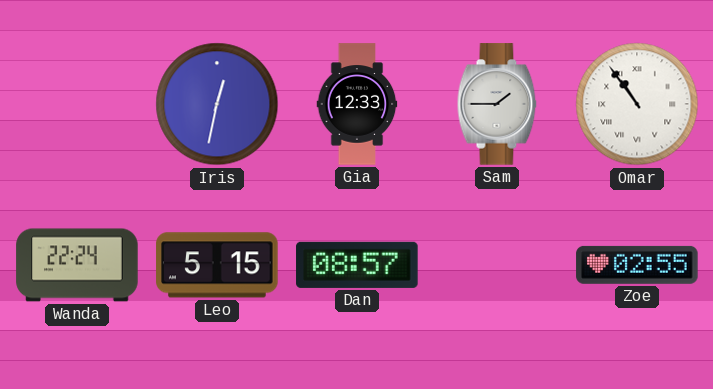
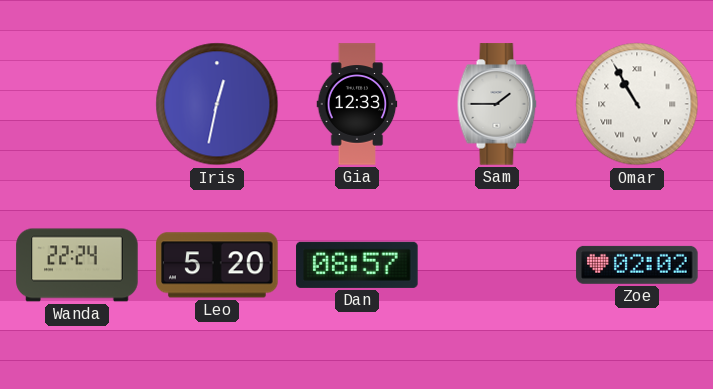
Omar: 10:54 -> 10:55 (637, 104)
Leo: 5:15 -> 5:20 (217, 265)
Zoe: 02:55 -> 02:02 (637, 265)
